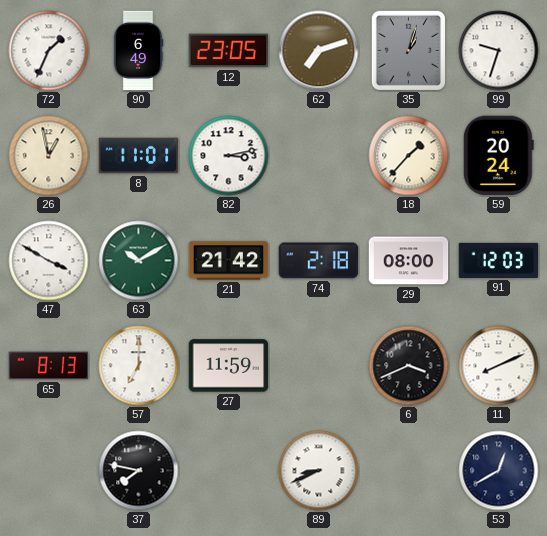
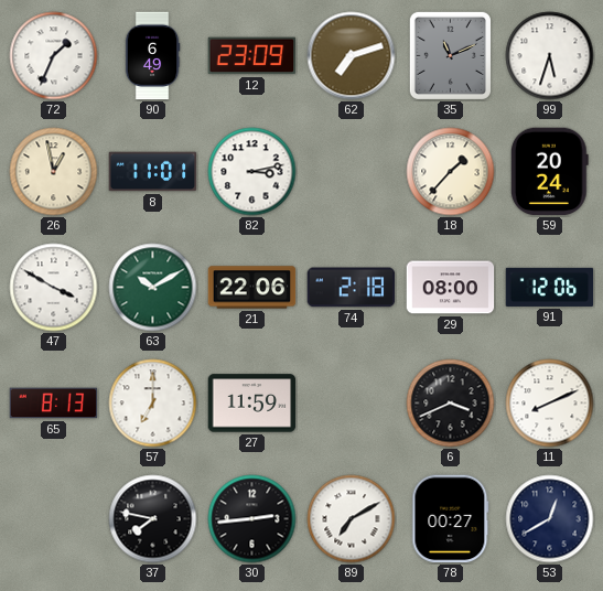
12: 23:05 -> 23:09 (252, 56)
35: 1:03 -> 11:11 (450, 55)
99: 9:33 -> 5:33 (550, 56)
21: 21:42 -> 22:06 (252, 288)
91: 12:03 -> 12:06 (550, 287)
30: none -> 2:44 (252, 519)
89: 8:41 -> 7:10 (352, 519)
78: none -> 00:27 (451, 519)
